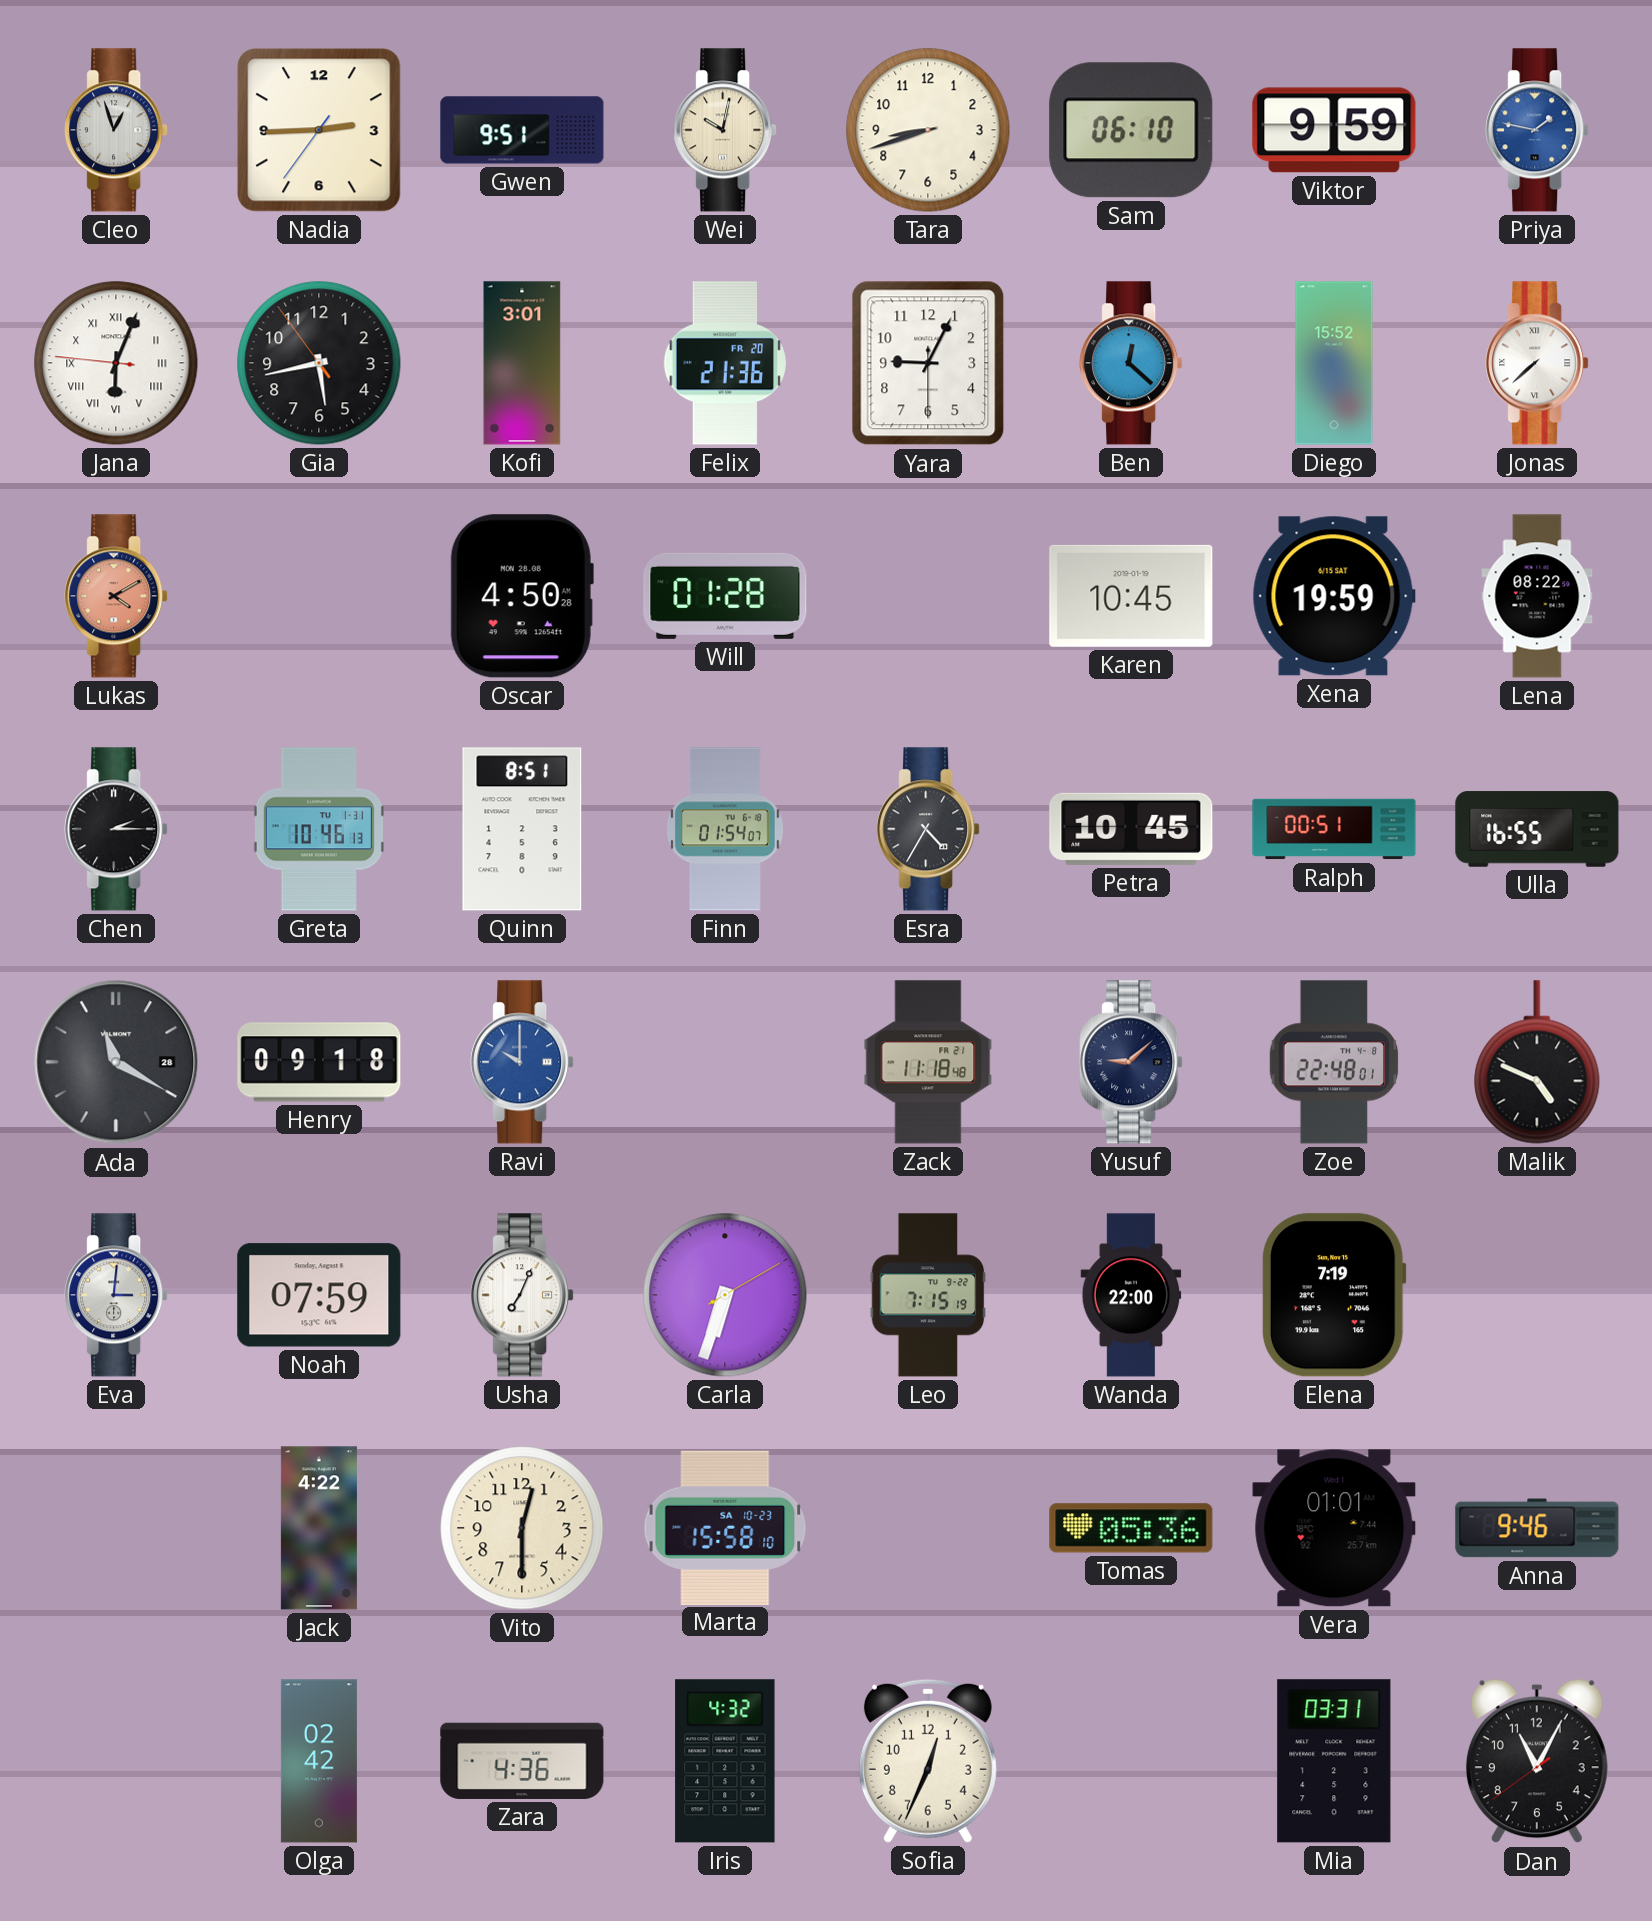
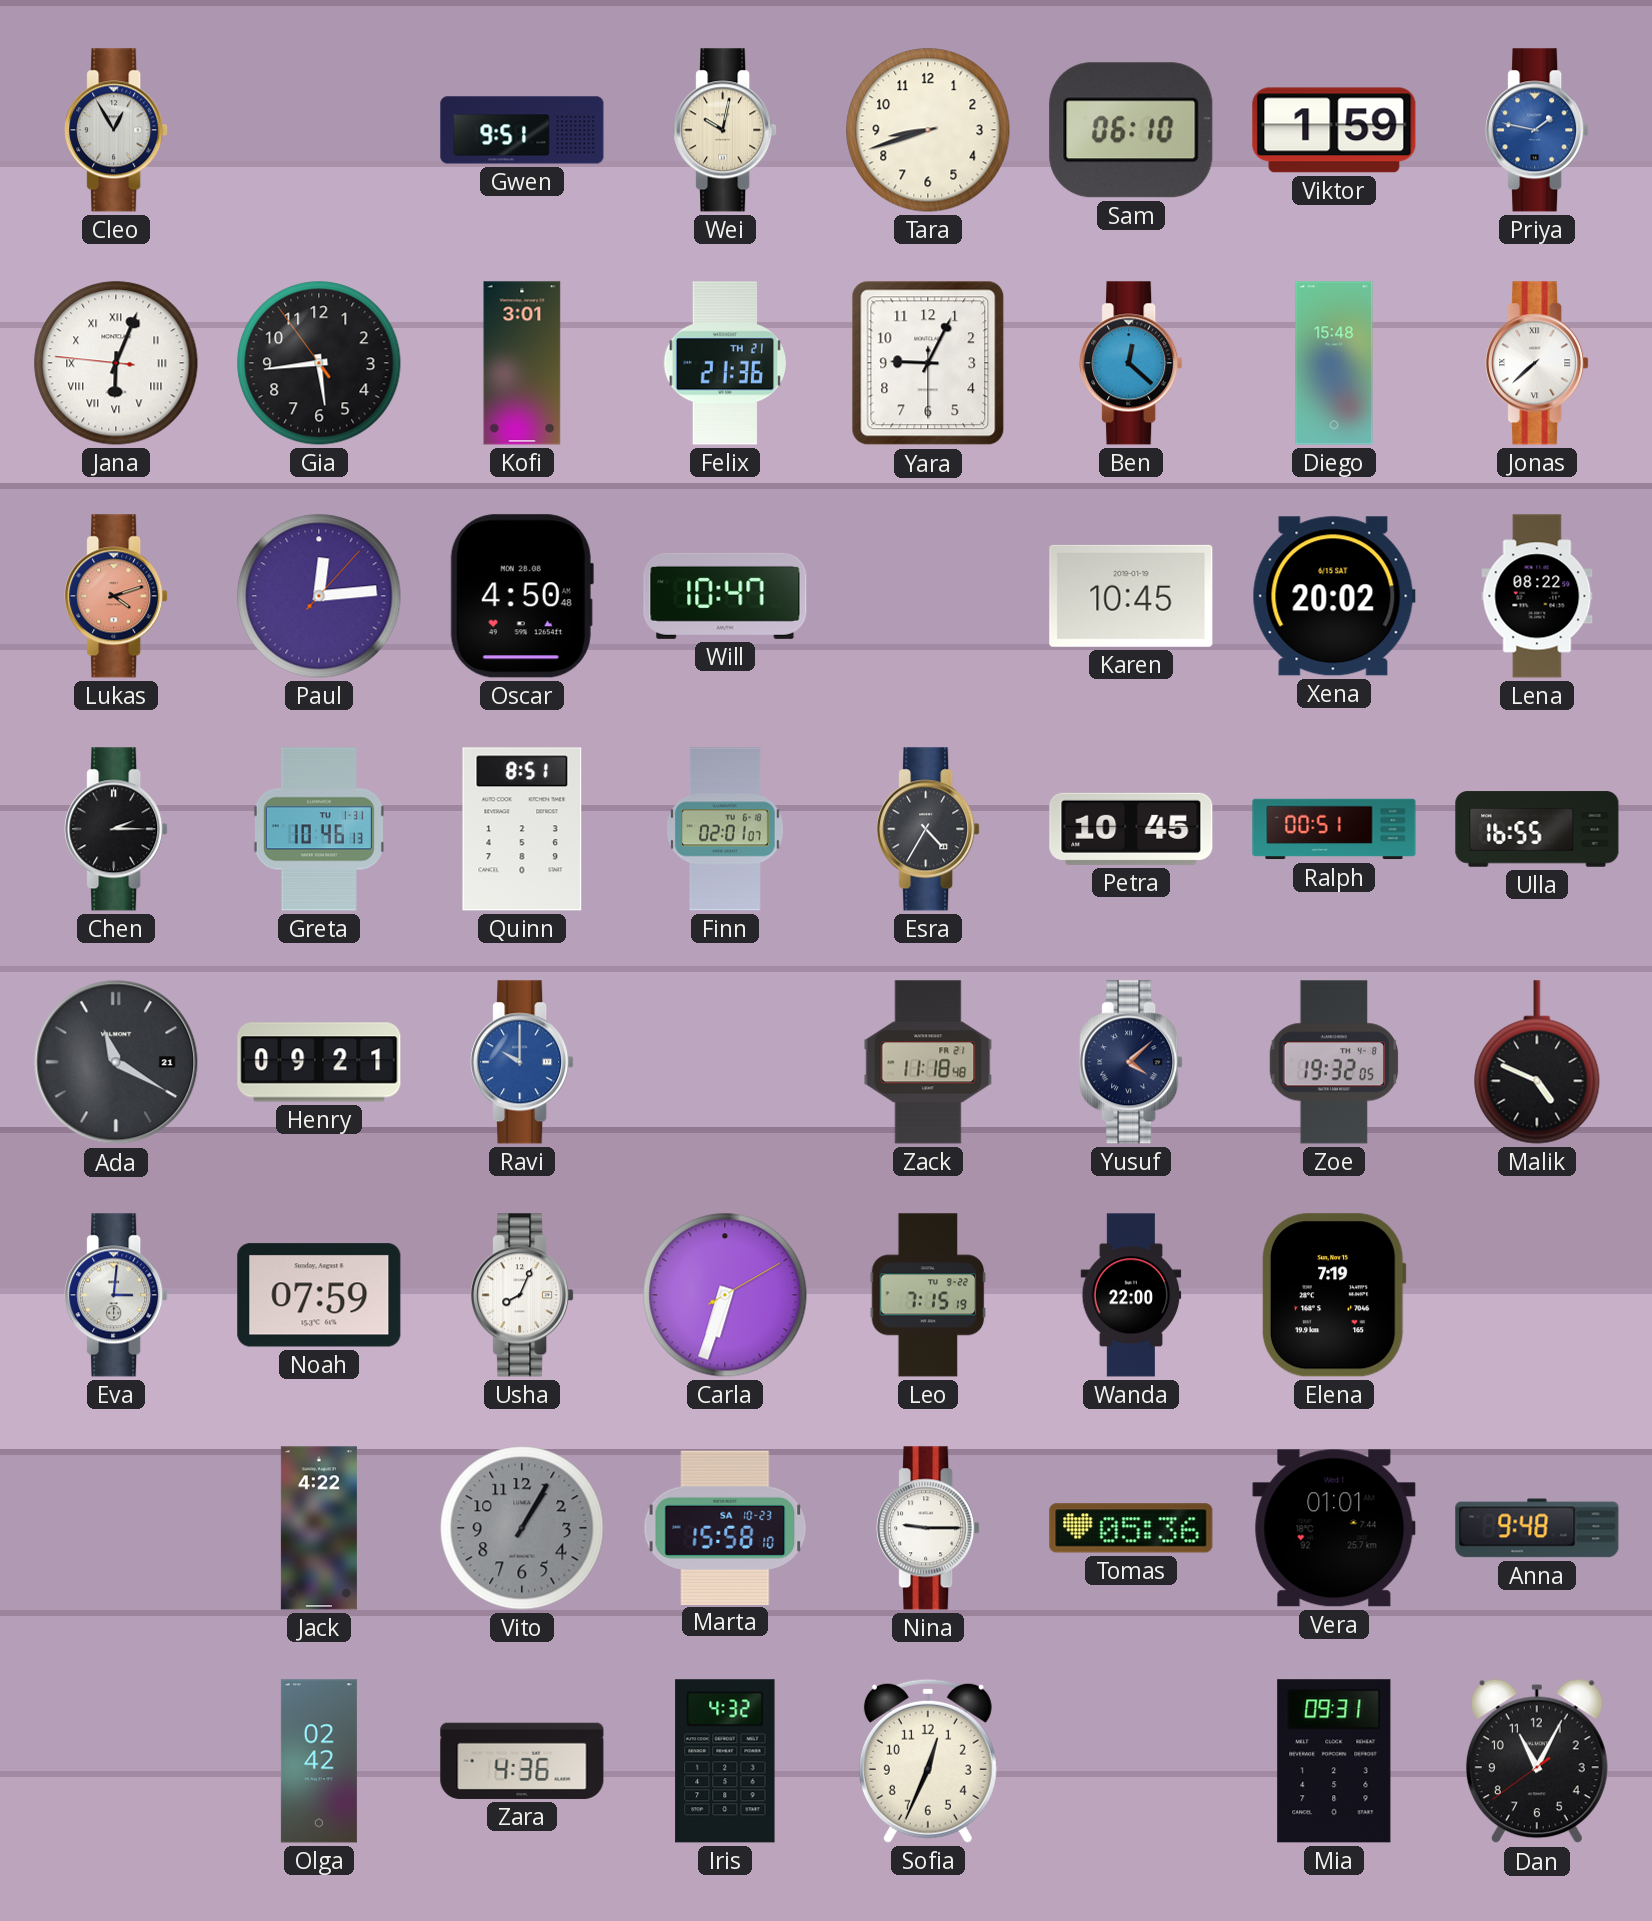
Cleo: 12:57 -> 12:55 (116, 130)
Nadia: 2:44 -> none (319, 130)
Viktor: 9:59 -> 1:59 (1334, 130)
Gia: 5:42 -> 5:43 (319, 363)
Felix date: FR 20 -> TH 21 (724, 363)
Diego: 15:52 -> 15:48 (1334, 363)
Lukas: 4:10 -> 4:12 (116, 596)
Paul: none -> 12:14 (319, 596)
Oscar: 4:50:28 -> 4:50:48 (522, 596)
Will: 01:28 -> 10:47 (725, 596)
Xena: 19:59 -> 20:02 (1334, 596)
Finn: 01:54 -> 02:01 (725, 829)
Ada date: 28 -> 21 (116, 1062)
Henry: 09:18 -> 09:21 (319, 1062)
Yusuf: 9:08 -> 4:08 (1131, 1062)
Zoe: 22:48 -> 19:32 (1334, 1062)
Usha: 7:04 -> 8:04 (522, 1295)
Vito: 12:30 -> 1:05 (522, 1528)
Vito dial: cream -> grey (522, 1528)
Nina: none -> 9:15 (928, 1528)
Anna: 9:46 -> 9:48 (1537, 1528)
Mia: 03:31 -> 09:31 (1334, 1761)
